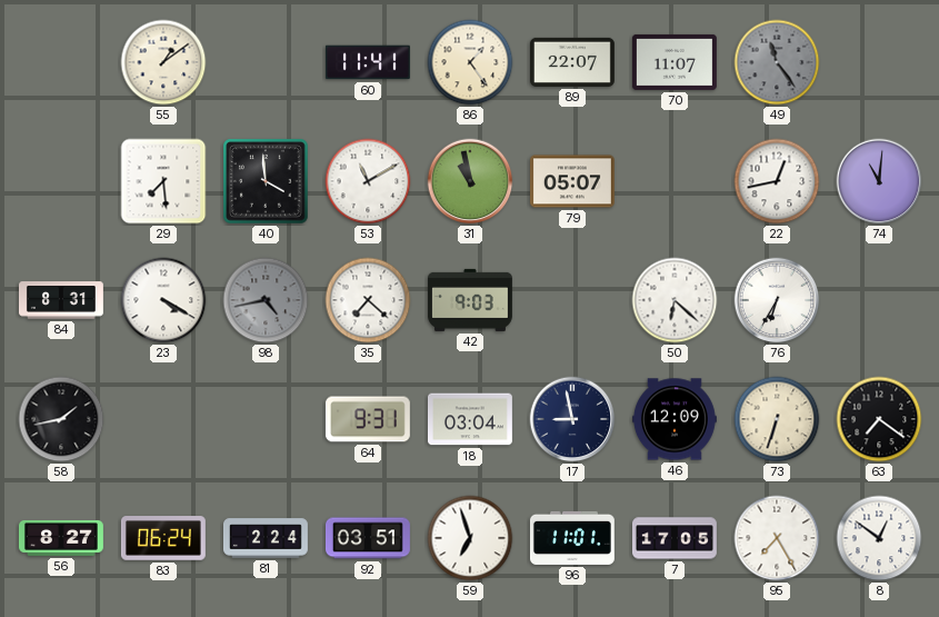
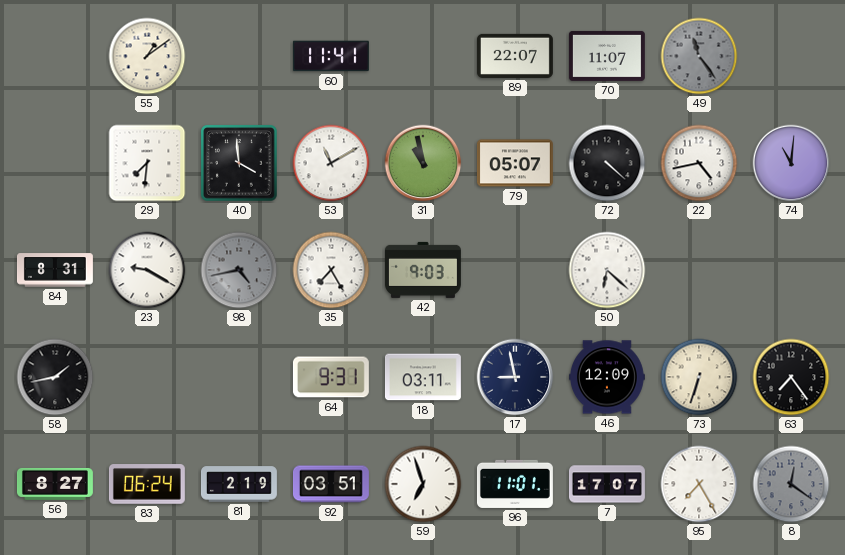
86: 1:24 -> none (470, 62)
29: 7:29 -> 7:31 (147, 163)
72: none -> 4:22 (607, 163)
22: 12:43 -> 4:43 (699, 163)
23: 4:20 -> 9:20 (147, 270)
35: 7:22 -> 7:25 (331, 270)
76: 6:35 -> none (777, 300)
18: 03:04 -> 03:11 (423, 377)
63: 7:21 -> 7:24 (791, 377)
81: 2:24 -> 2:19 (239, 484)
7: 17:05 -> 17:07 (607, 484)
8: 12:51 -> 12:21 (791, 484)
8 dial: white -> grey (791, 484)
